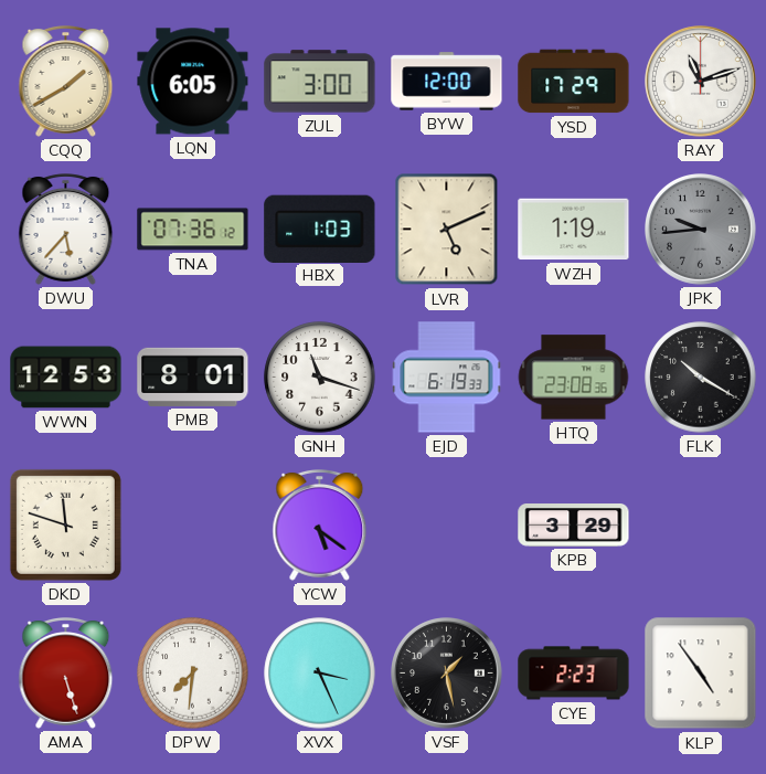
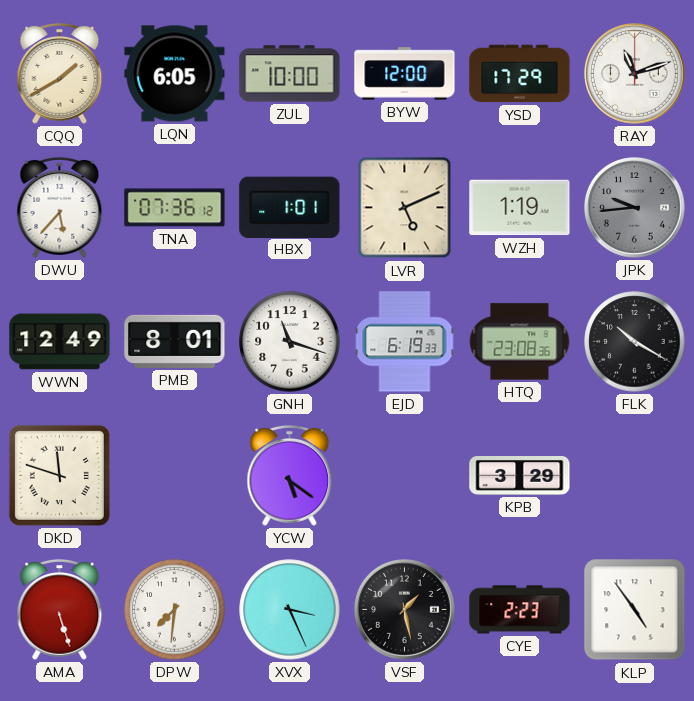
ZUL: 3:00 -> 10:00 (290, 74)
HBX: 1:03 -> 1:01 (290, 207)
WWN: 12:53 -> 12:49 (60, 342)
